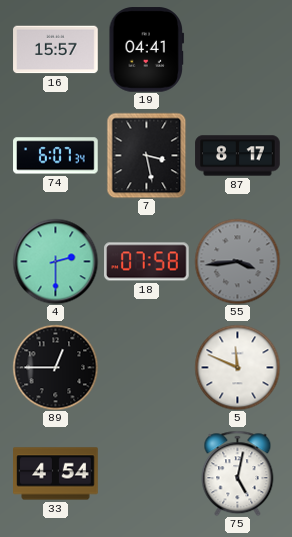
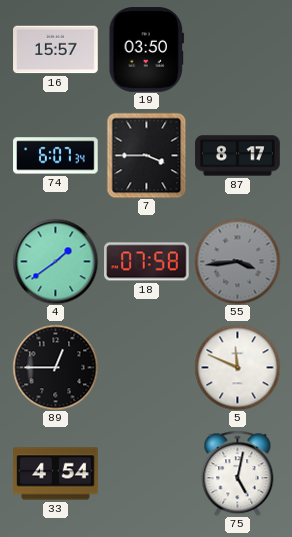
19: 04:41 -> 03:50 (147, 50)
7: 3:28 -> 3:45 (147, 155)
4: 2:30 -> 1:39 (55, 261)
